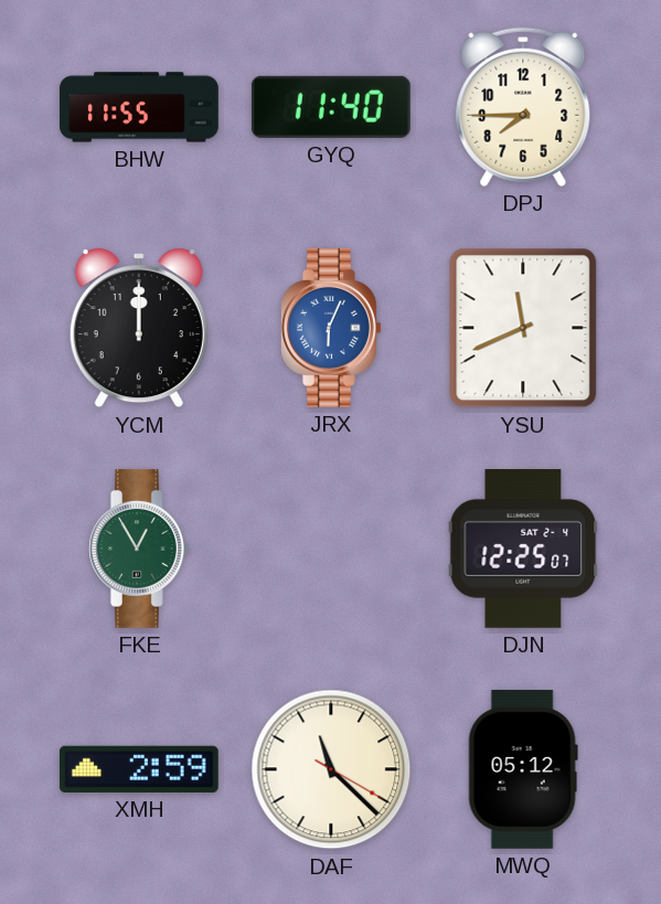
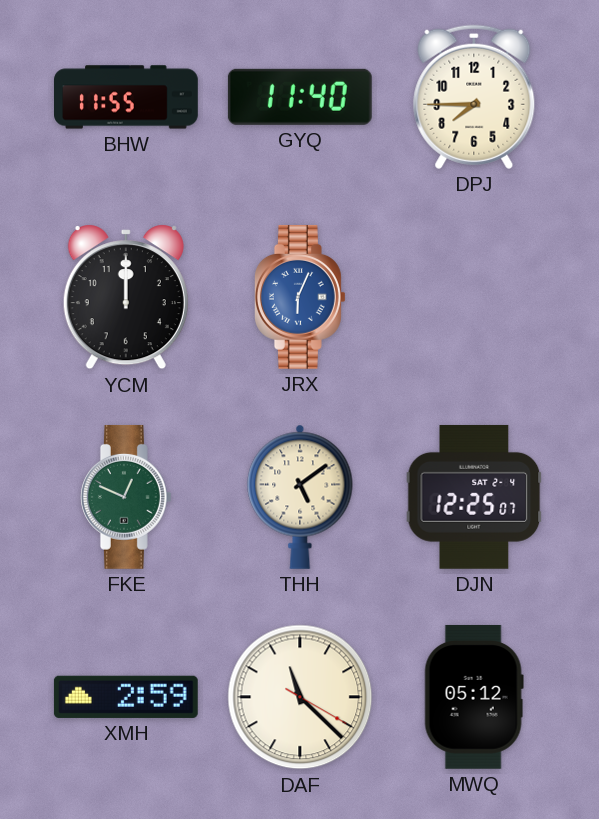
YSU: 11:41 -> none (523, 328)
FKE: 12:55 -> 12:49 (126, 497)
THH: none -> 5:09 (300, 497)
